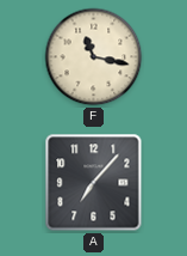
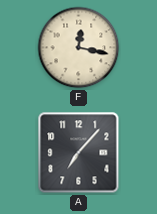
F: 11:17 -> 12:17 (79, 48)
